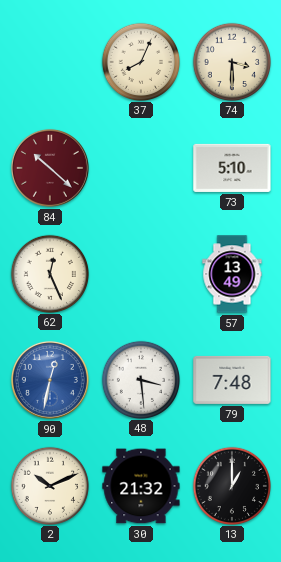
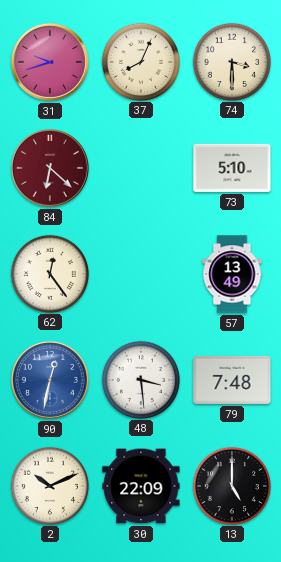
31: none -> 9:42 (50, 62)
84: 10:22 -> 6:22 (50, 168)
62: 12:26 -> 12:24 (49, 273)
30: 21:32 -> 22:09 (141, 486)
13: 1:00 -> 5:00 (231, 485)
